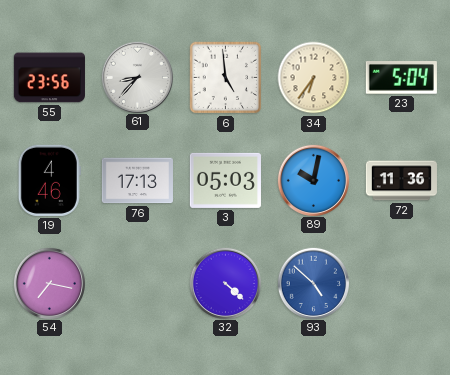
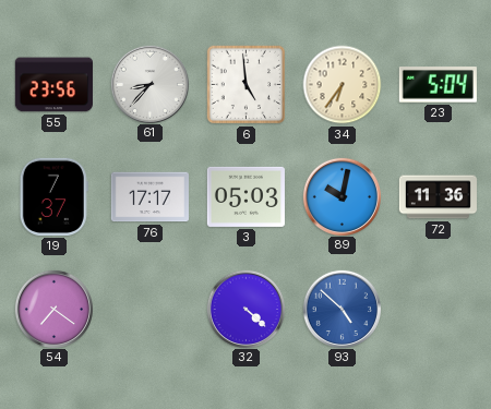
19: 4:46 -> 7:37 (53, 196)
76: 17:13 -> 17:17 (149, 197)
54: 7:17 -> 7:21 (53, 309)
